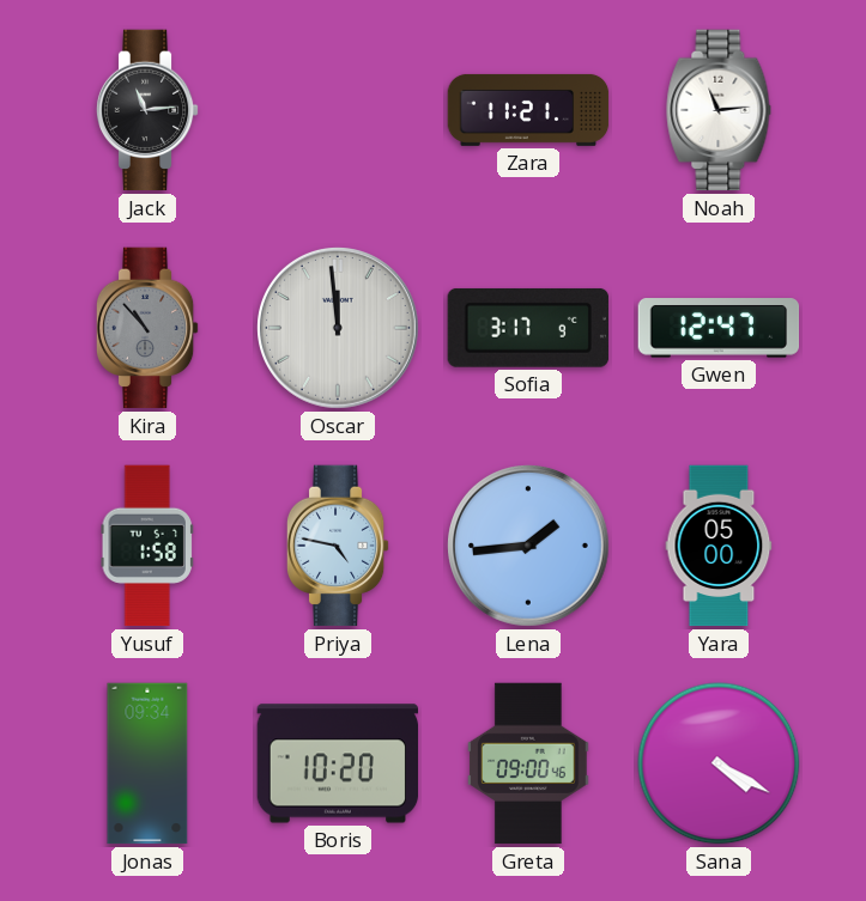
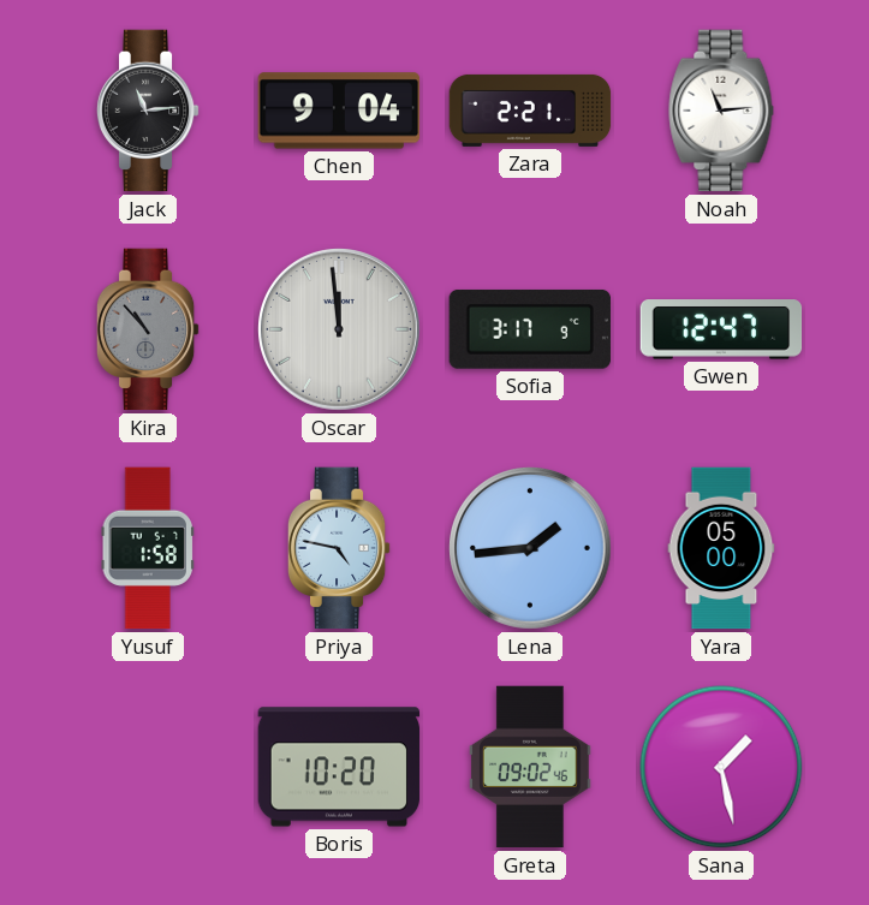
Chen: none -> 9:04 (339, 111)
Zara: 11:21 -> 2:21 (530, 111)
Jonas: 09:34 -> none (147, 763)
Greta: 09:00 -> 09:02 (530, 767)
Sana: 4:20 -> 1:28 (721, 767)
